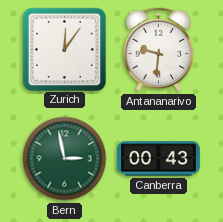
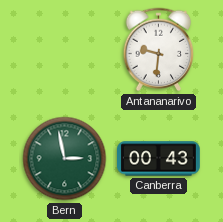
Zurich: 12:06 -> none (64, 49)
